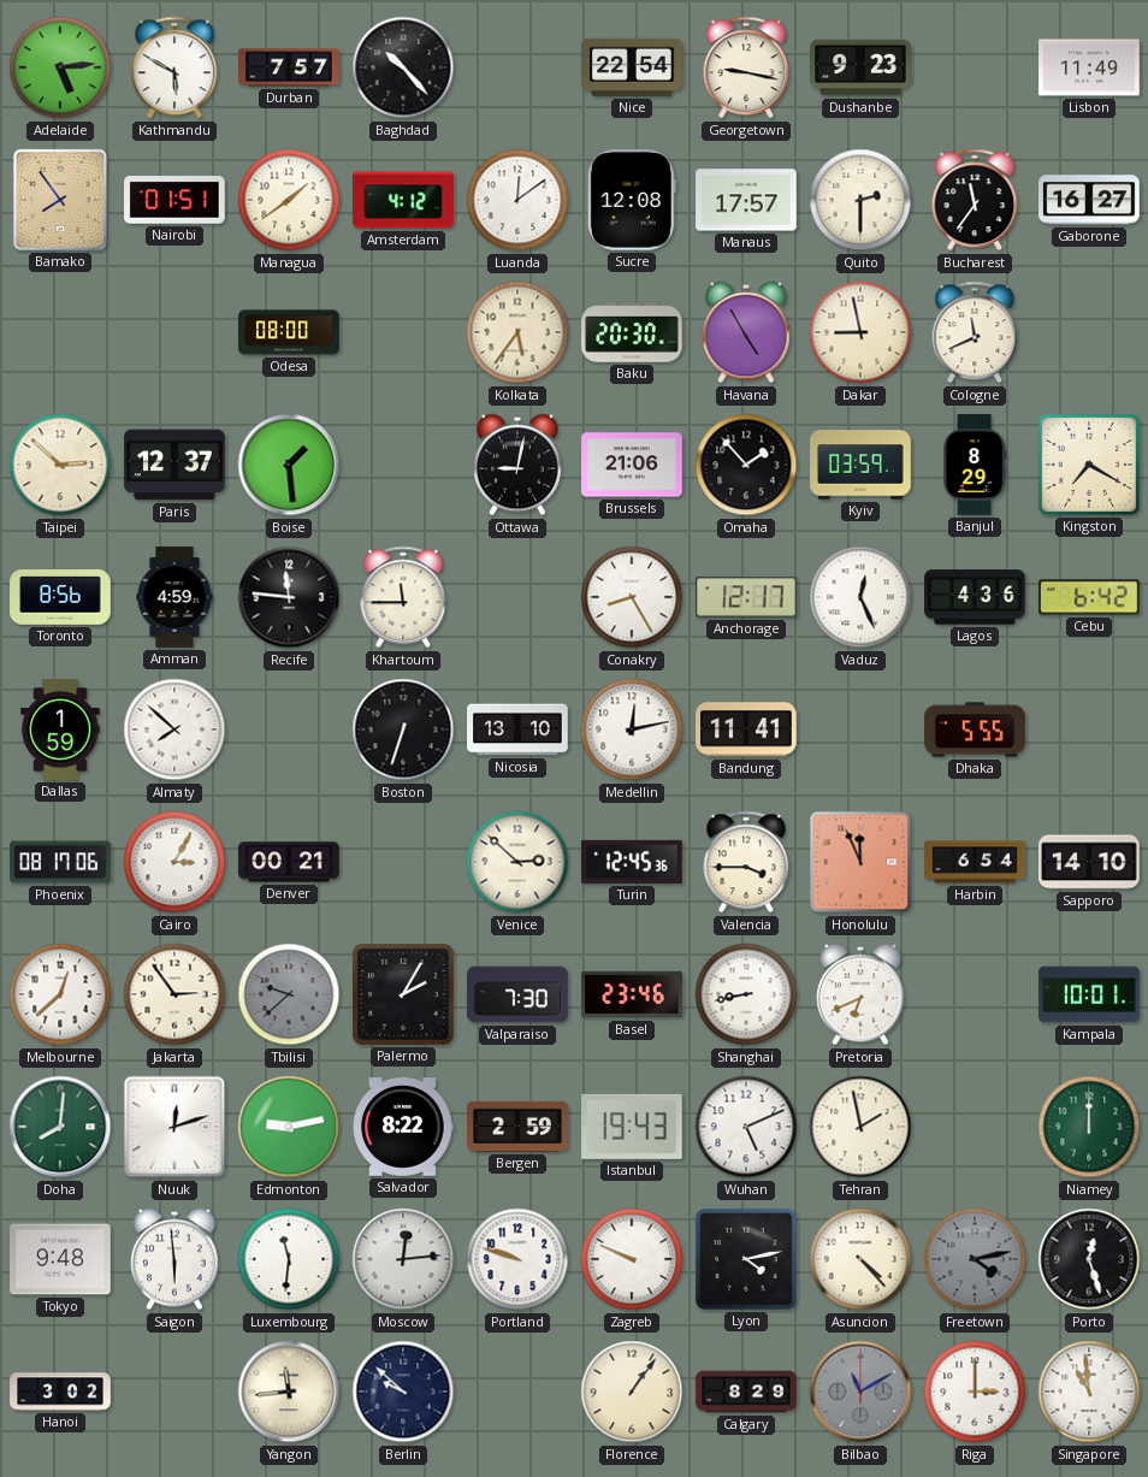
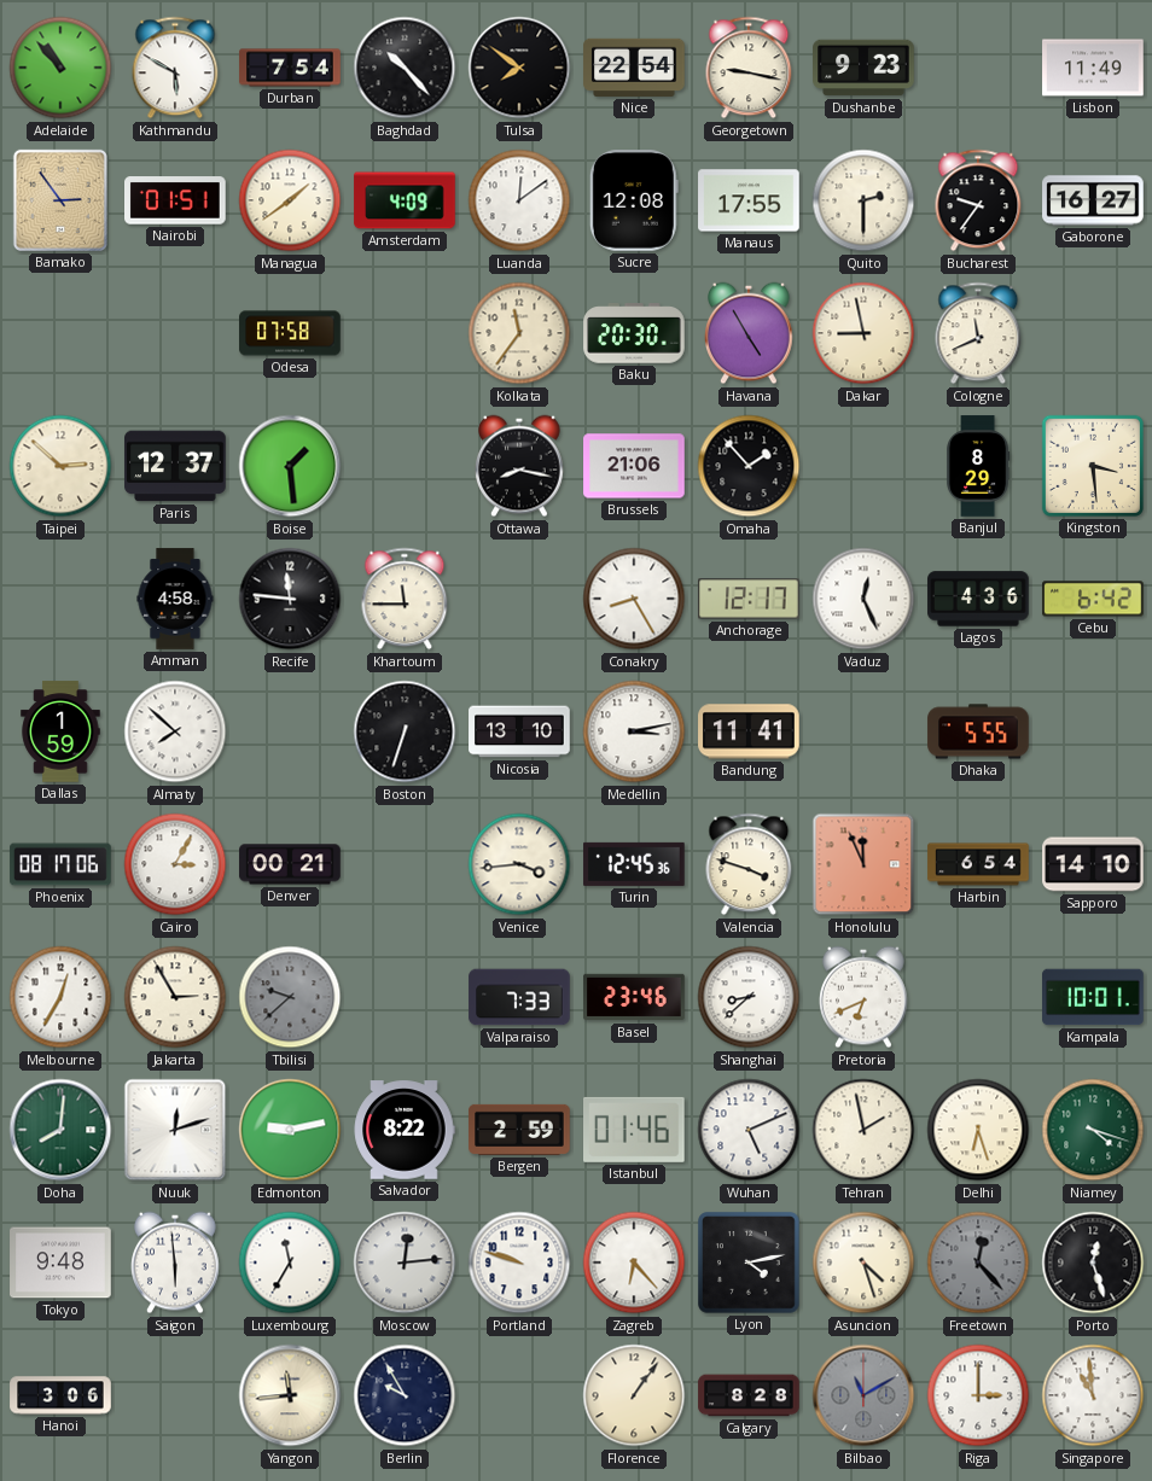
Adelaide: 5:14 -> 10:53 (60, 68)
Durban: 7:57 -> 7:54 (290, 68)
Tulsa: none -> 7:51 (519, 68)
Bamako: 7:54 -> 2:54 (60, 200)
Amsterdam: 4:12 -> 4:09 (405, 200)
Manaus: 17:57 -> 17:55 (749, 200)
Bucharest: 11:36 -> 9:36 (978, 200)
Odesa: 08:00 -> 07:58 (290, 333)
Kolkata: 5:36 -> 11:36 (519, 333)
Ottawa: 9:02 -> 8:17 (520, 466)
Kyiv: 03:59 -> none (860, 465)
Kingston: 7:20 -> 3:29 (1093, 466)
Toronto: 8:56 -> none (60, 598)
Amman: 4:59 -> 4:58 (175, 599)
Medellin: 12:13 -> 3:13 (634, 731)
Venice: 2:52 -> 3:44 (519, 864)
Valencia: 3:45 -> 3:48 (749, 864)
Melbourne: 12:38 -> 12:35 (60, 997)
Jakarta: 2:54 -> 2:55 (175, 997)
Palermo: 2:05 -> none (403, 994)
Valparaiso: 7:30 -> 7:33 (519, 997)
Shanghai: 8:43 -> 8:38 (749, 997)
Istanbul: 19:43 -> 01:46 (635, 1130)
Delhi: none -> 6:27 (978, 1130)
Niamey: 12:00 -> 4:18 (1093, 1130)
Luxembourg: 11:31 -> 11:35 (290, 1263)
Zagreb: 9:49 -> 6:23 (634, 1263)
Asuncion: 4:23 -> 4:27 (863, 1263)
Freetown: 4:13 -> 12:23 (978, 1263)
Hanoi: 3:02 -> 3:06 (60, 1395)
Berlin: 9:52 -> 9:55 (405, 1395)
Calgary: 8:29 -> 8:28 (749, 1395)
